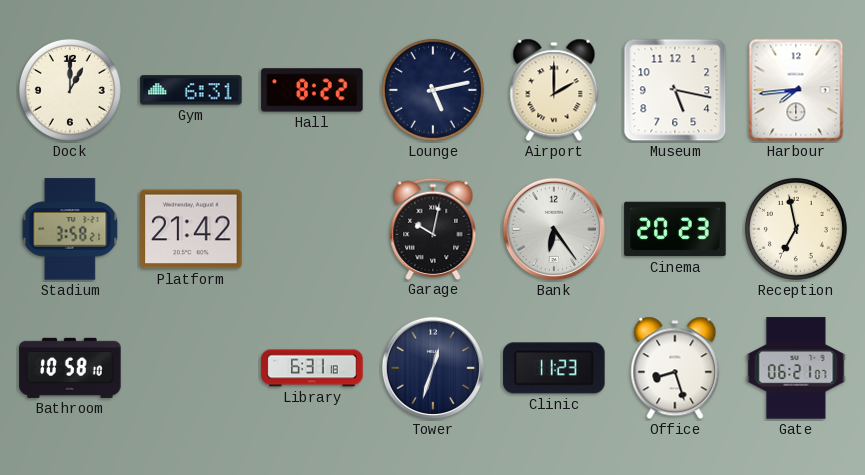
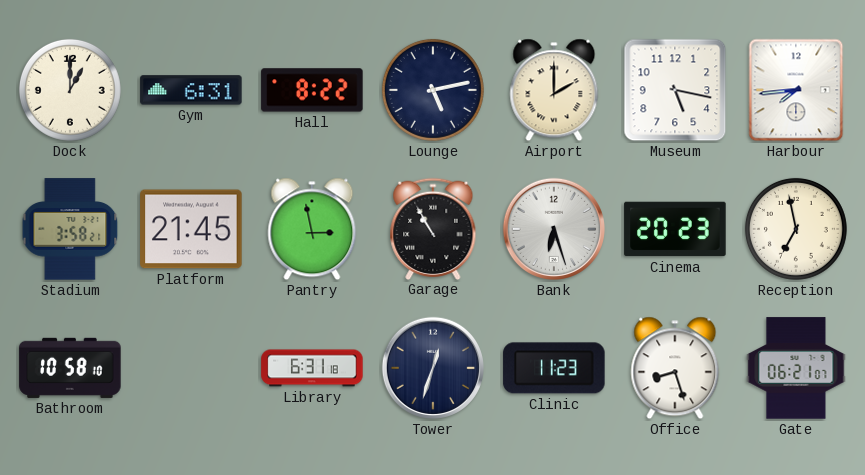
Platform: 21:42 -> 21:45 (191, 229)
Pantry: none -> 2:58 (312, 229)
Garage: 10:02 -> 10:55 (433, 228)
Bank: 6:24 -> 6:27 (554, 229)
